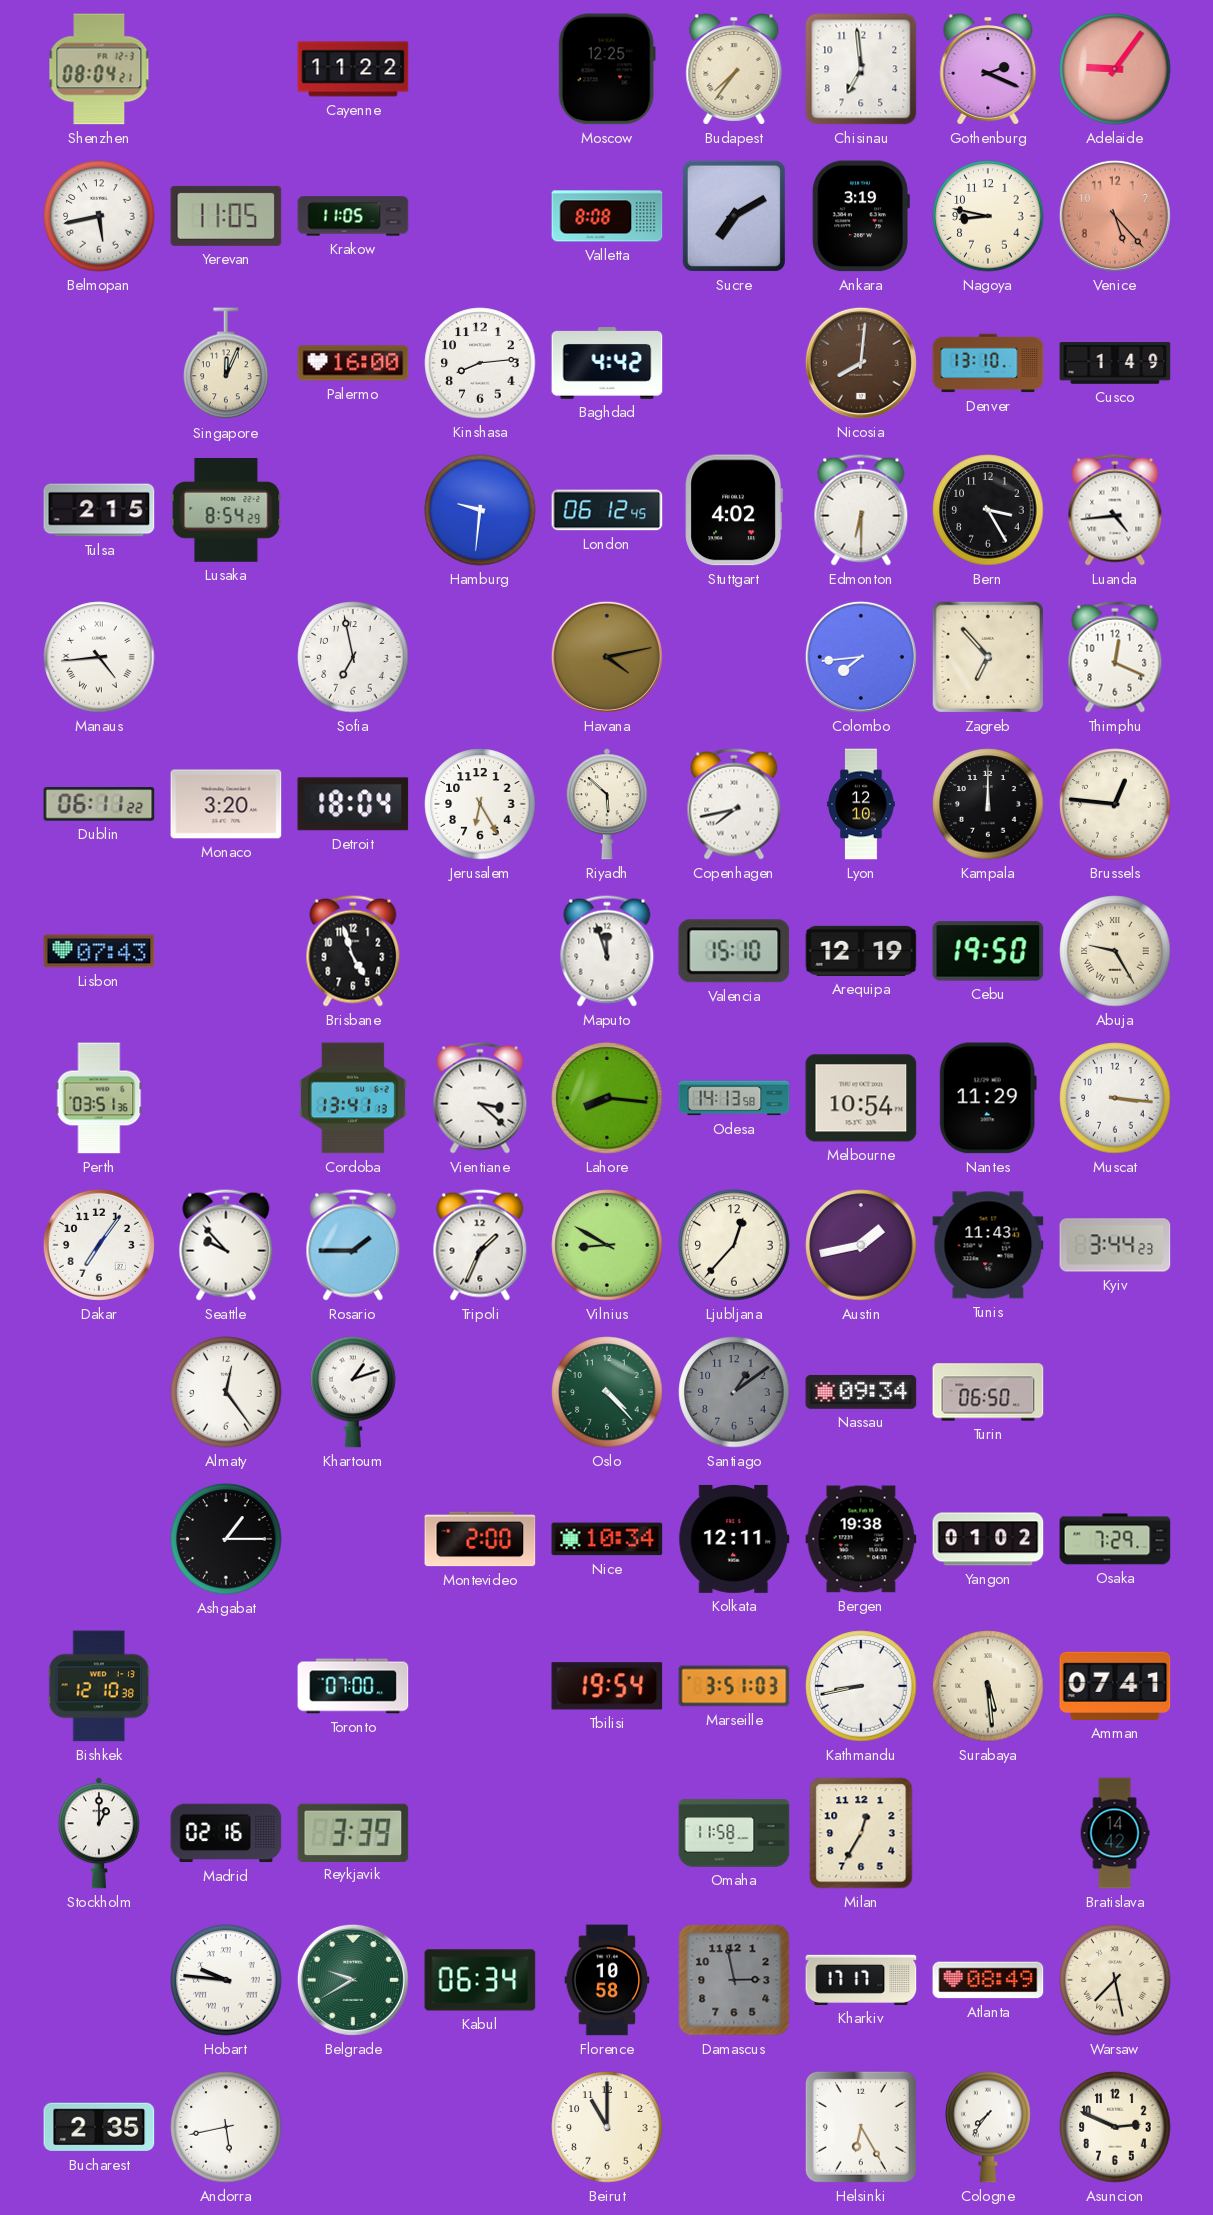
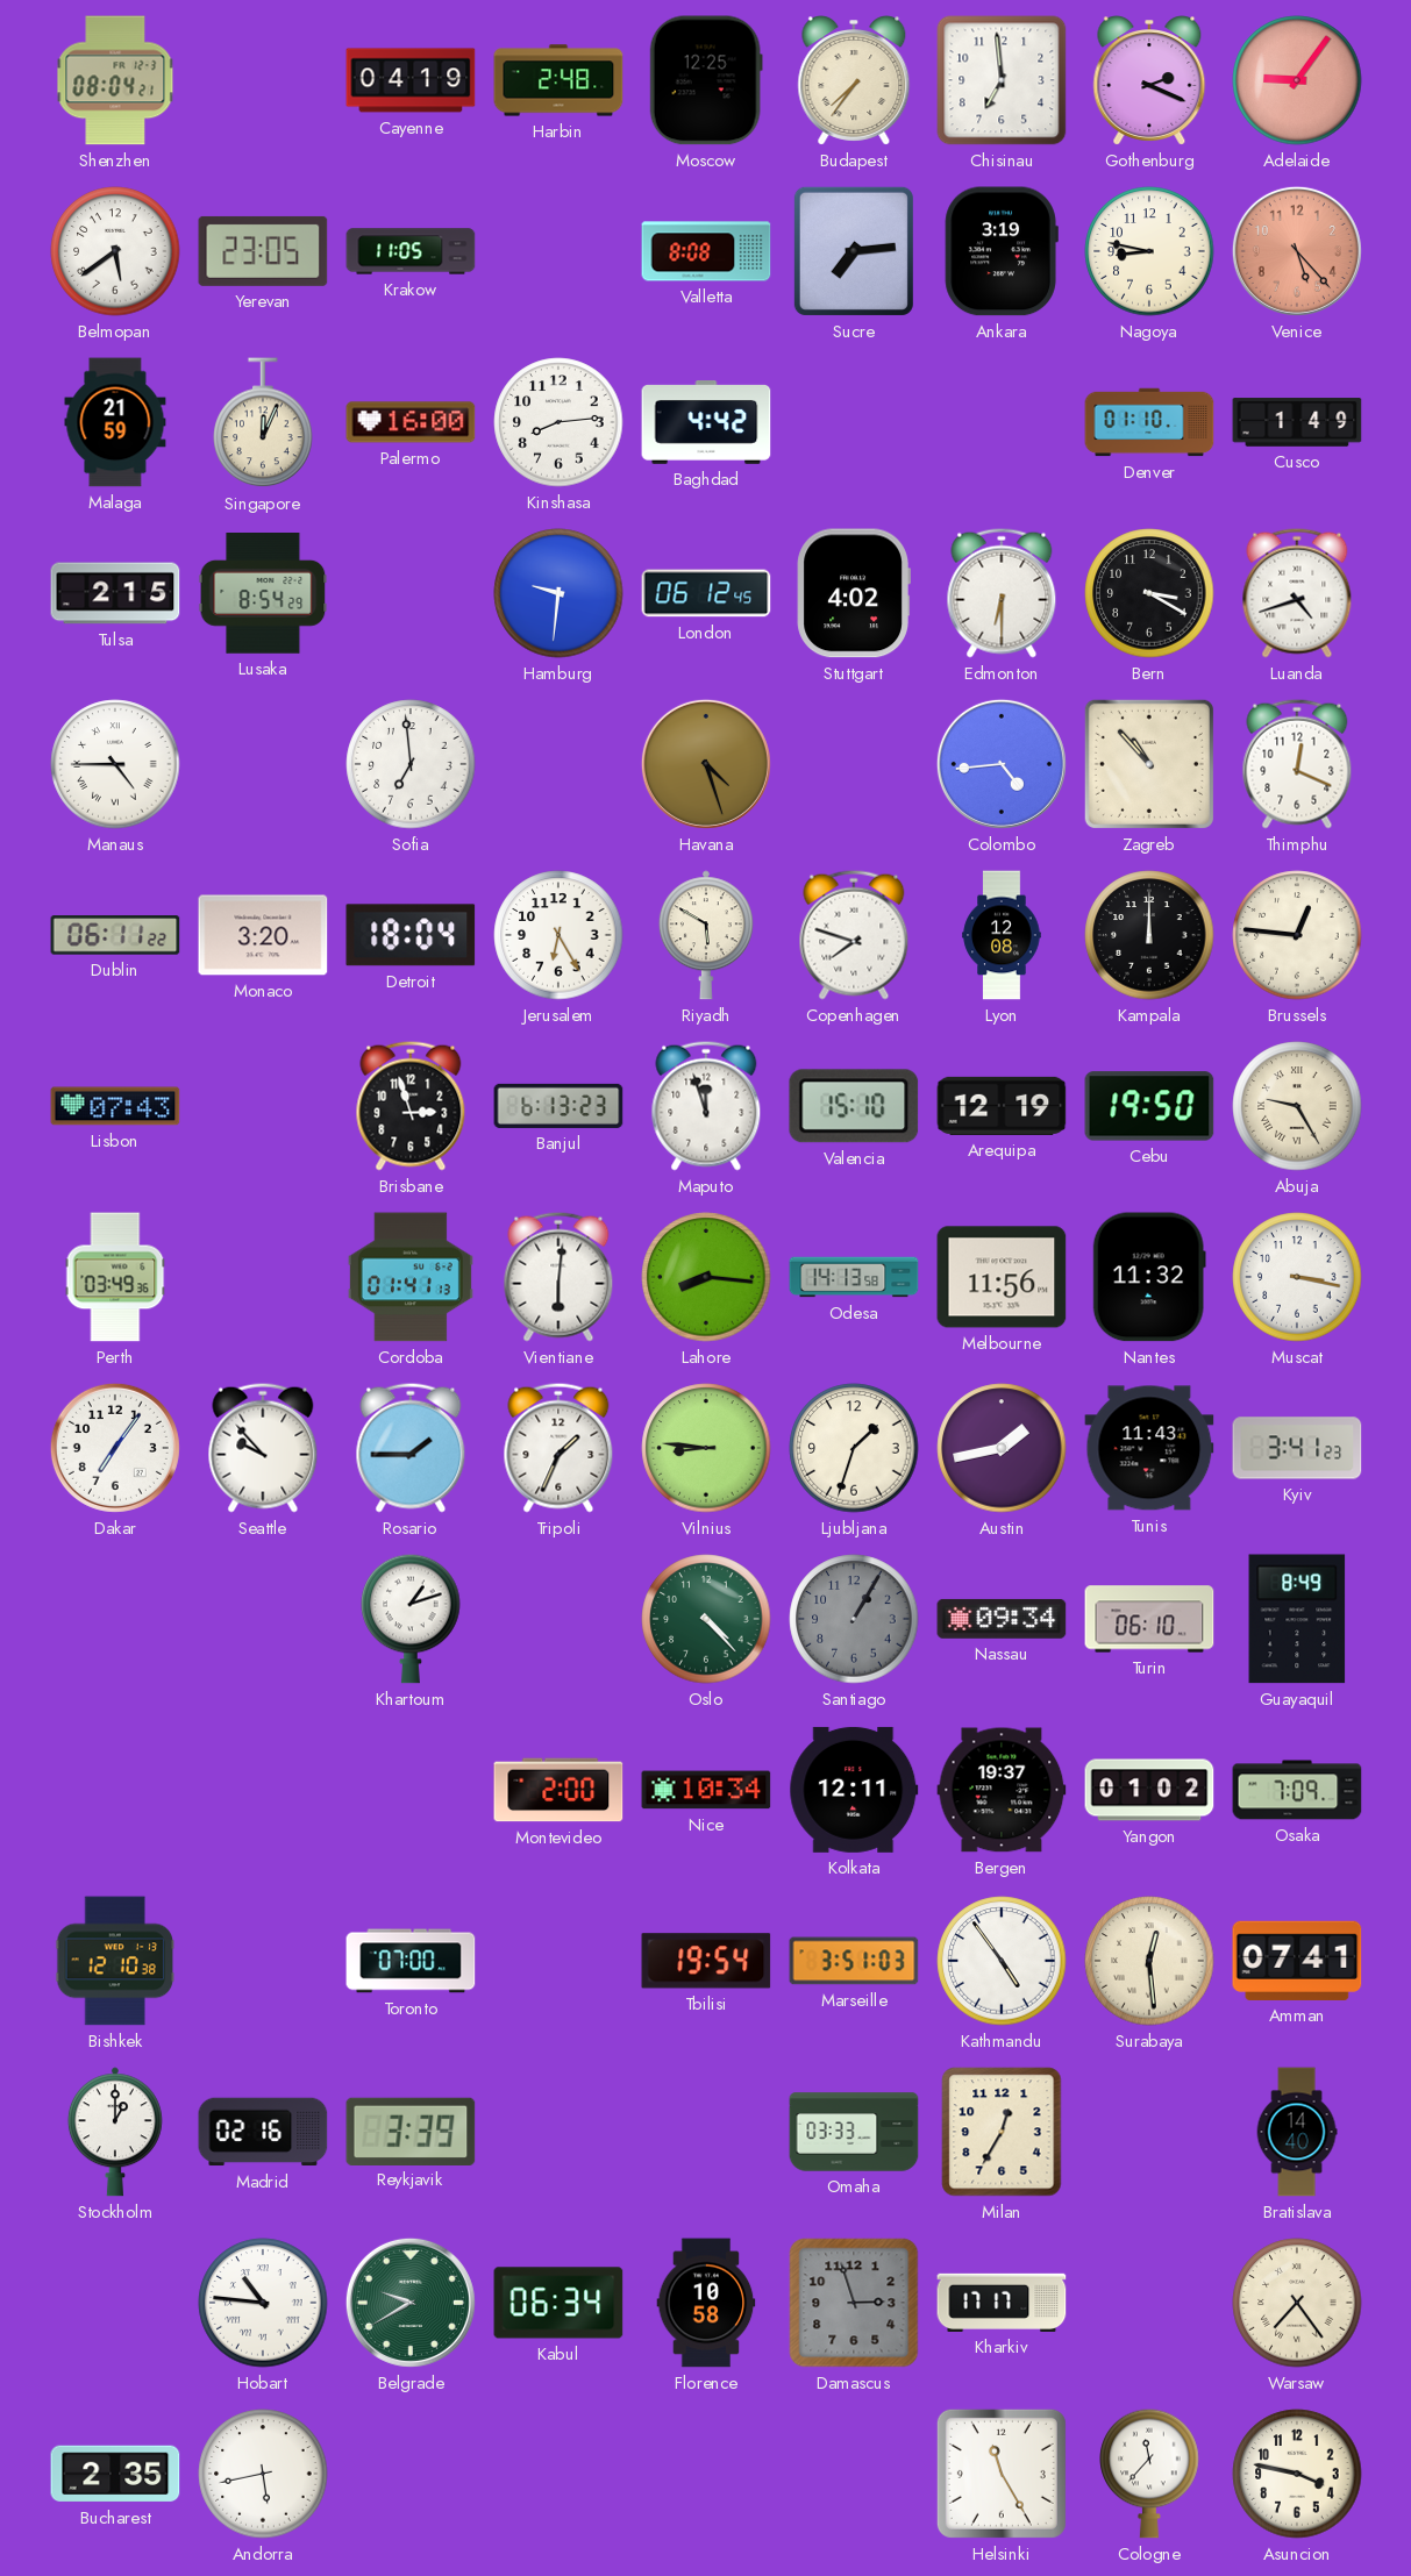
Cayenne: 11:22 -> 04:19 (411, 80)
Harbin: none -> 2:48 (558, 80)
Belmopan: 5:43 -> 5:39 (115, 251)
Yerevan: 11:05 -> 23:05 (263, 251)
Sucre: 7:10 -> 7:14 (854, 251)
Malaga: none -> 21:59 (115, 422)
Nicosia: 8:01 -> none (861, 363)
Denver: 13:10 -> 01:10 (1149, 422)
Bern: 3:25 -> 3:20 (1149, 593)
Luanda: 4:44 -> 4:42 (1297, 593)
Manaus: 4:44 -> 4:45 (115, 764)
Sofia: 6:58 -> 6:59 (411, 764)
Havana: 4:13 -> 4:27 (706, 764)
Colombo: 7:44 -> 4:44 (1002, 764)
Zagreb: 6:53 -> 10:53 (1149, 764)
Riyadh: 5:52 -> 5:50 (706, 935)
Copenhagen: 7:43 -> 7:48 (854, 935)
Lyon: 12:10 -> 12:08 (1002, 935)
Brisbane: 4:57 -> 2:57 (411, 1106)
Banjul: none -> 6:13 (558, 1106)
Perth: 03:51 -> 03:49 (115, 1277)
Cordoba: 13:41 -> 01:41 (411, 1277)
Vientiane: 3:22 -> 6:01 (558, 1277)
Melbourne: 10:54 -> 11:56 (1002, 1277)
Nantes: 11:29 -> 11:32 (1149, 1277)
Muscat: 3:16 -> 3:17 (1297, 1277)
Vilnius: 8:50 -> 8:46 (706, 1448)
Ljubljana: 12:37 -> 1:33 (854, 1448)
Kyiv: 3:44 -> 3:41 (1297, 1448)
Almaty: 12:24 -> none (226, 1392)
Santiago: 1:09 -> 1:05 (854, 1619)
Turin: 06:50 -> 06:10 (1149, 1619)
Guayaquil: none -> 8:49 (1297, 1619)
Ashgabat: 1:15 -> none (226, 1539)
Bergen: 19:38 -> 19:37 (1002, 1790)
Osaka: 7:29 -> 7:09 (1297, 1790)
Kathmandu: 8:43 -> 4:54 (1002, 1961)
Surabaya: 5:29 -> 12:29 (1149, 1961)
Omaha: 11:58 -> 03:33 (854, 2132)
Bratislava: 14:42 -> 14:40 (1297, 2132)
Hobart: 9:46 -> 10:46 (263, 2303)
Damascus: 2:58 -> 2:57 (854, 2303)
Atlanta: 08:49 -> none (988, 1980)
Warsaw: 7:28 -> 7:24 (1297, 2303)
Beirut: 11:00 -> none (607, 2127)
Helsinki: 6:25 -> 11:25 (1002, 2474)
Cologne: 7:36 -> 11:37 (1149, 2474)
Asuncion: 2:49 -> 3:47 (1297, 2474)
